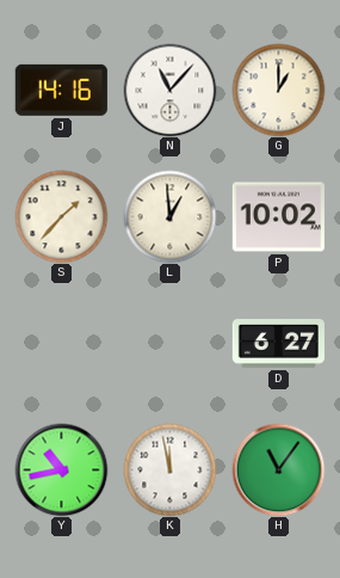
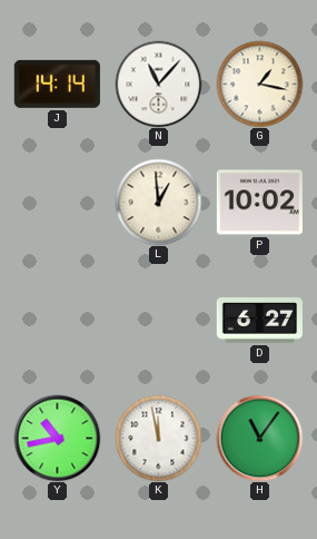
J: 14:16 -> 14:14 (57, 84)
G: 1:00 -> 1:17 (259, 84)
S: 1:37 -> none (61, 216)
